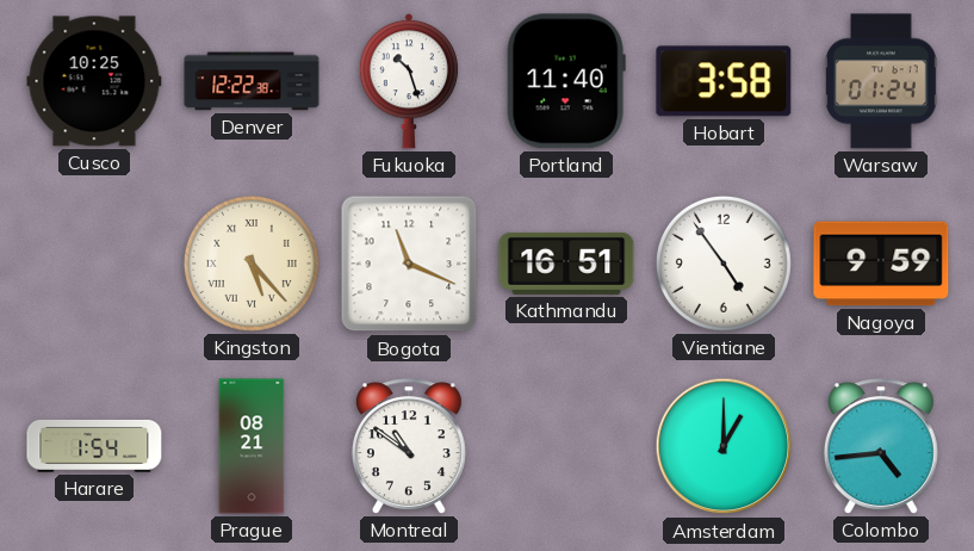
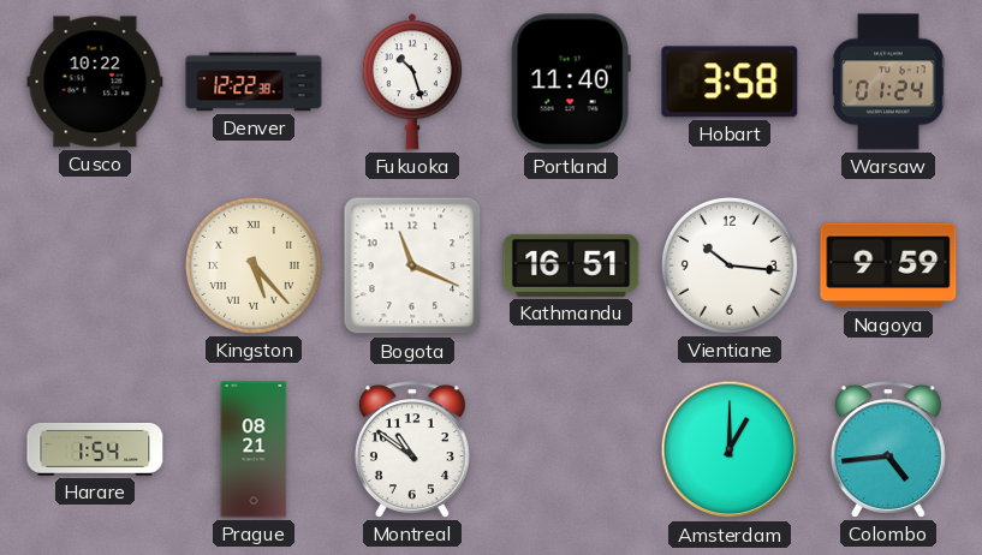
Cusco: 10:25 -> 10:22 (95, 82)
Vientiane: 4:54 -> 10:16 (730, 265)
